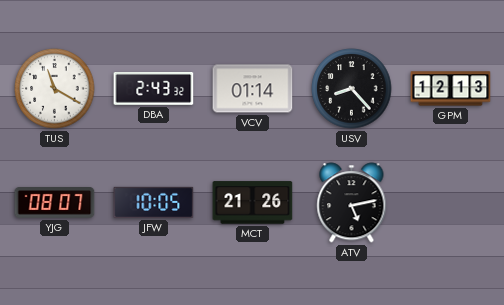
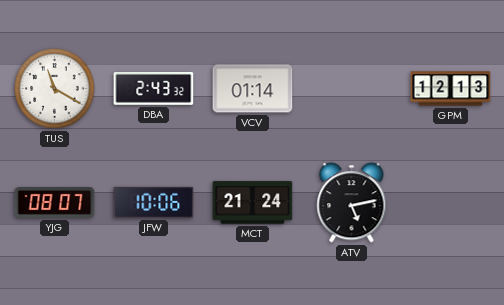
USV: 8:23 -> none (352, 89)
JFW: 10:05 -> 10:06 (154, 202)
MCT: 21:26 -> 21:24 (253, 203)
